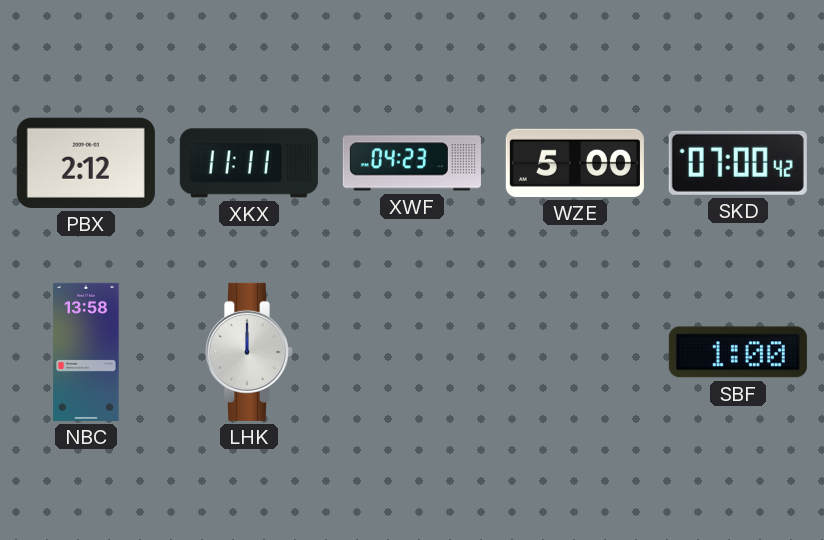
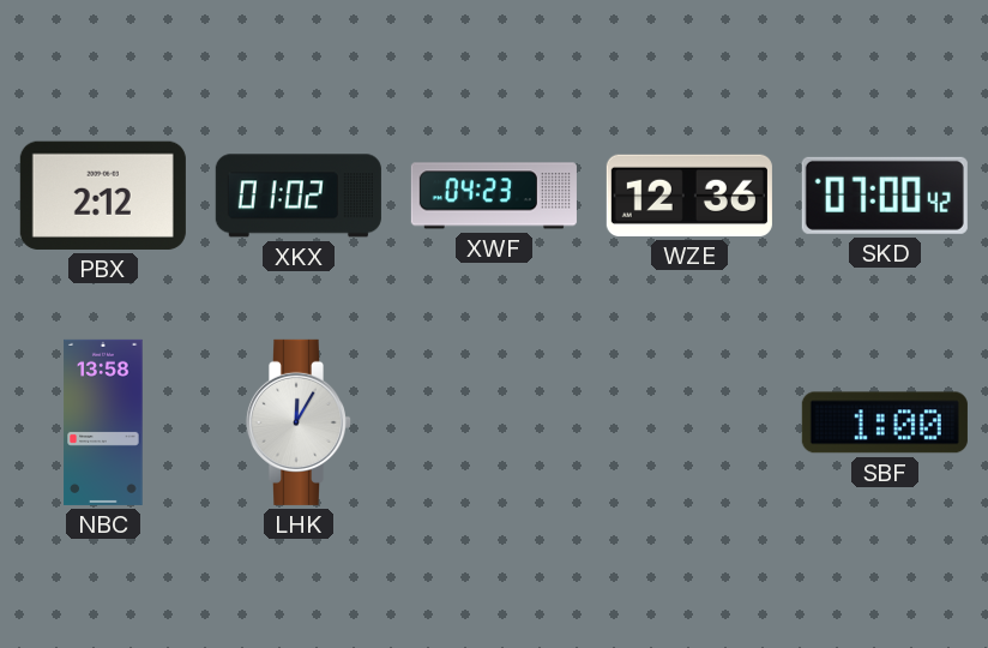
XKX: 11:11 -> 01:02 (299, 196)
WZE: 5:00 -> 12:36 (689, 196)
LHK: 12:00 -> 12:05 (297, 422)
